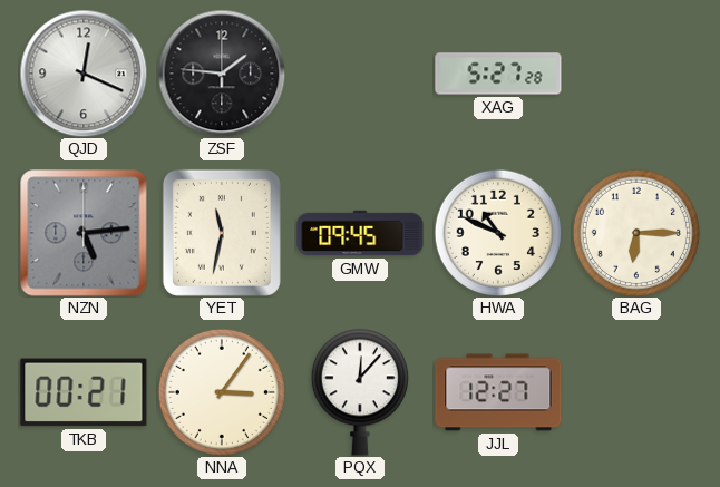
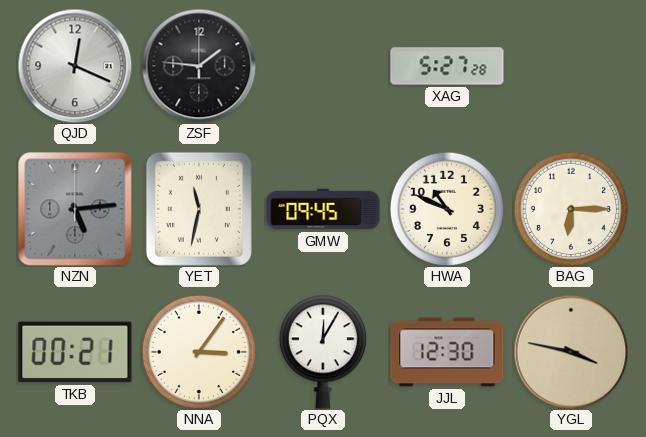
PQX: 12:07 -> 12:05 (323, 352)
JJL: 12:27 -> 12:30 (447, 352)
YGL: none -> 3:47 (571, 352)
